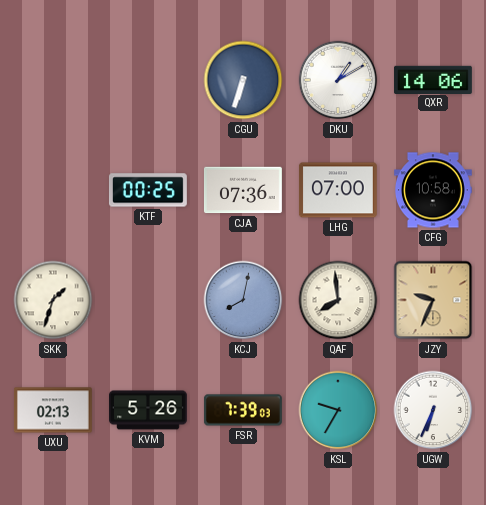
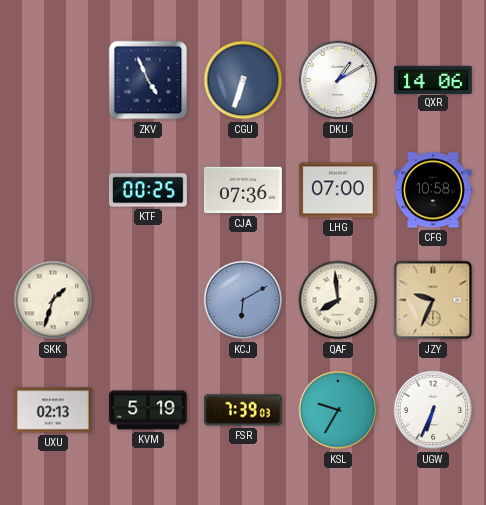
ZKV: none -> 4:56 (148, 80)
KCJ: 8:02 -> 6:10 (243, 300)
KVM: 5:26 -> 5:19 (149, 410)
